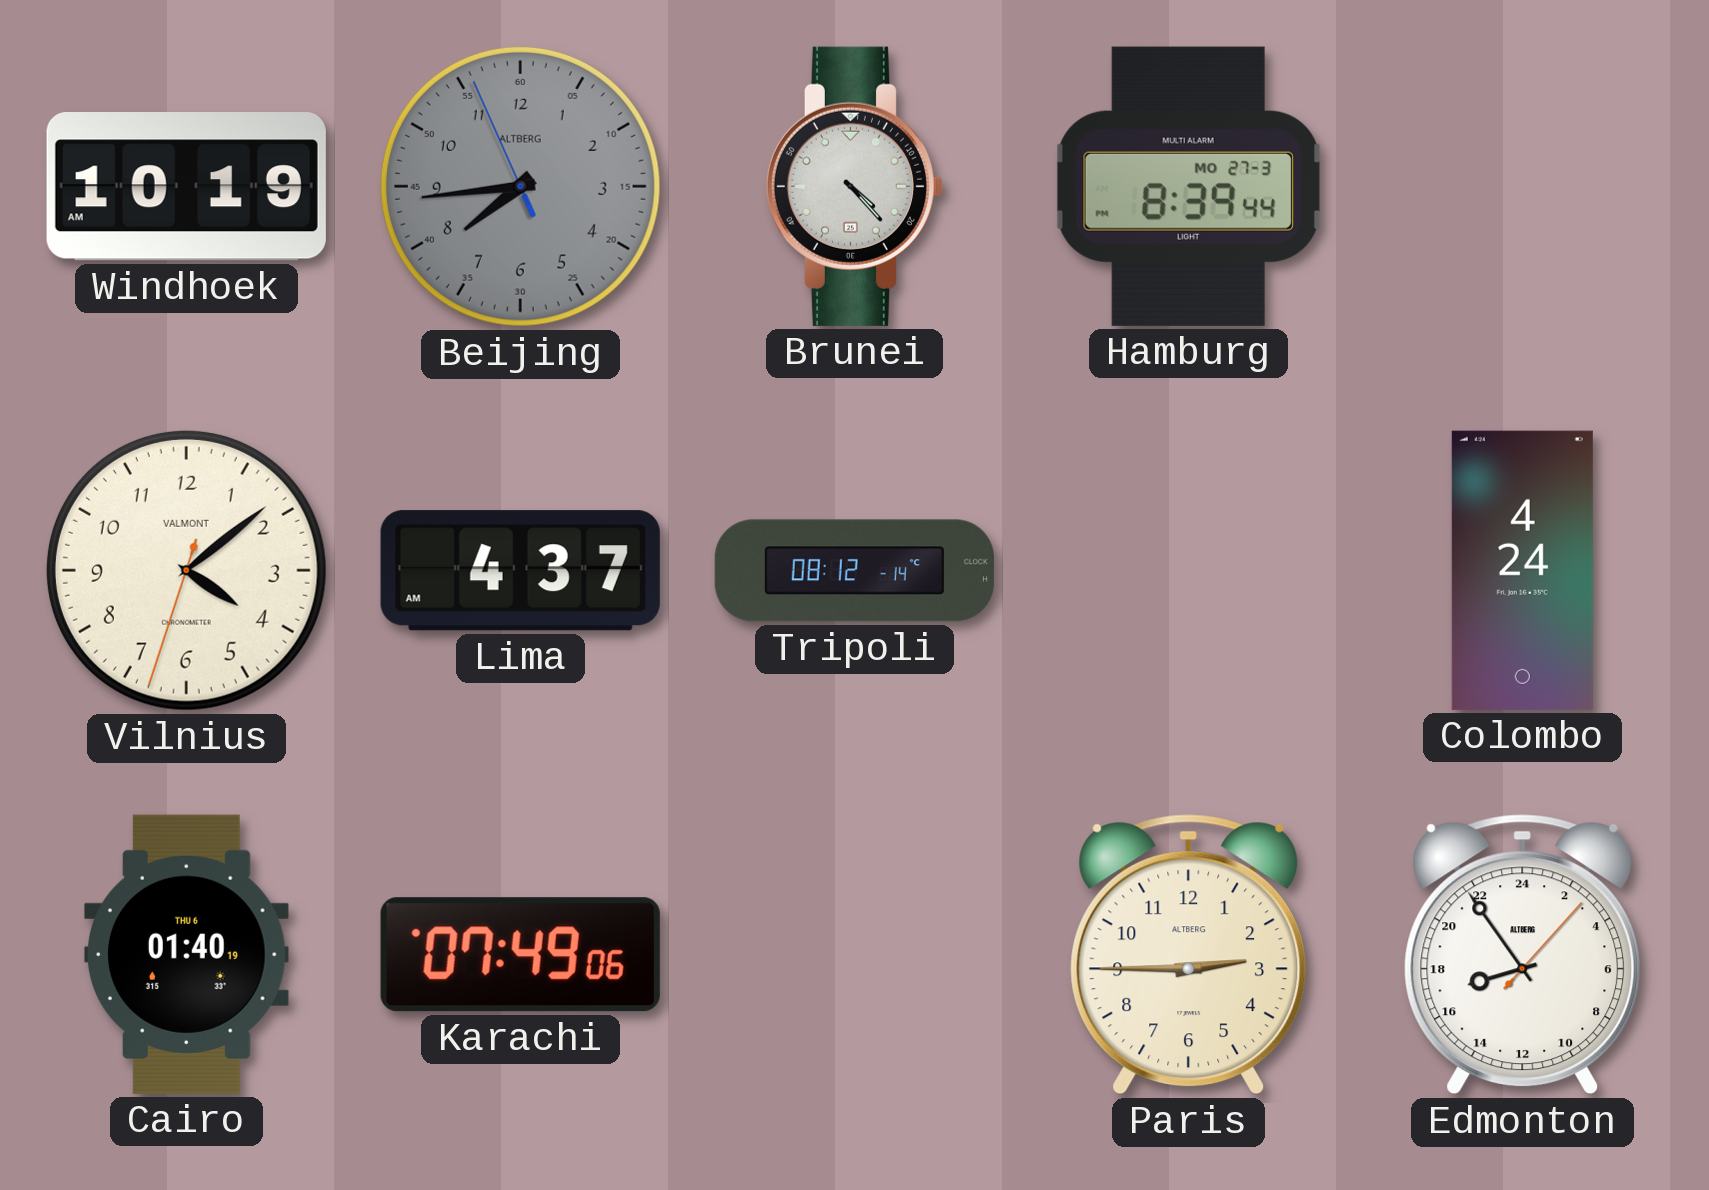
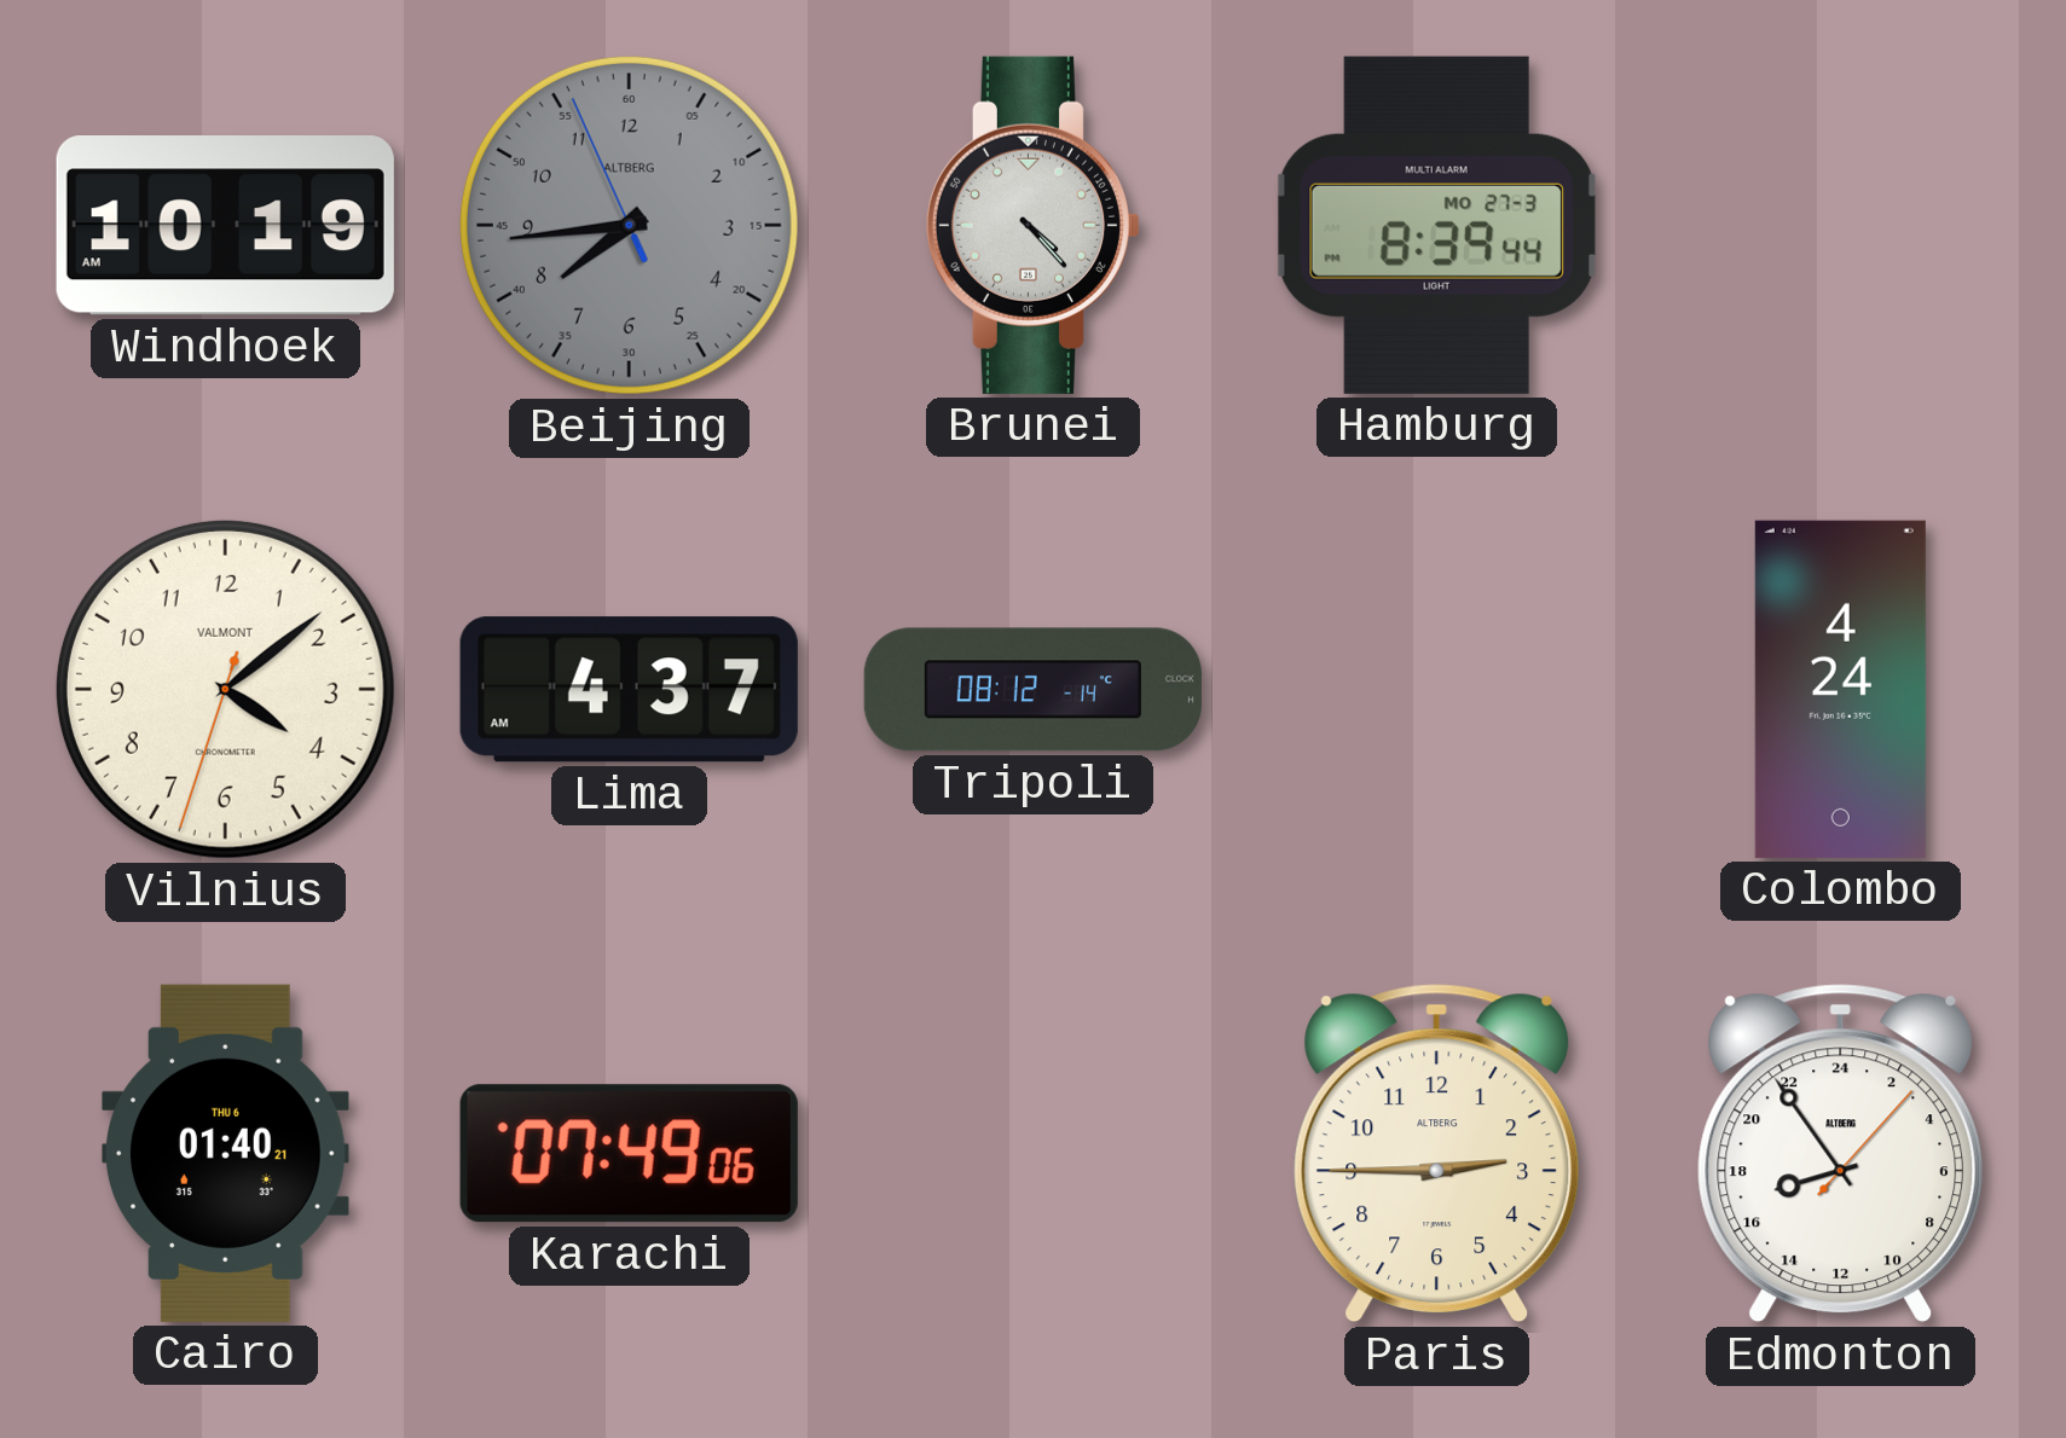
Cairo: 01:40:19 -> 01:40:21 (225, 1153)
